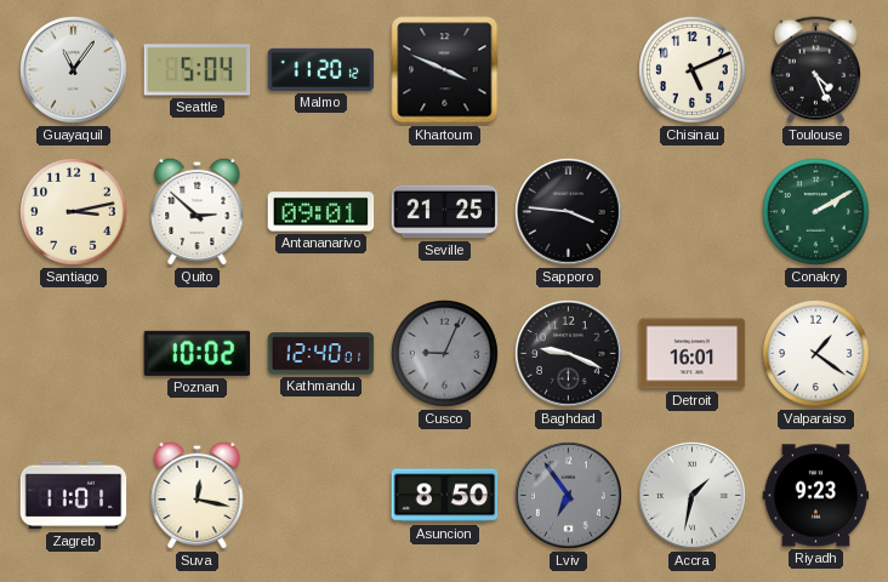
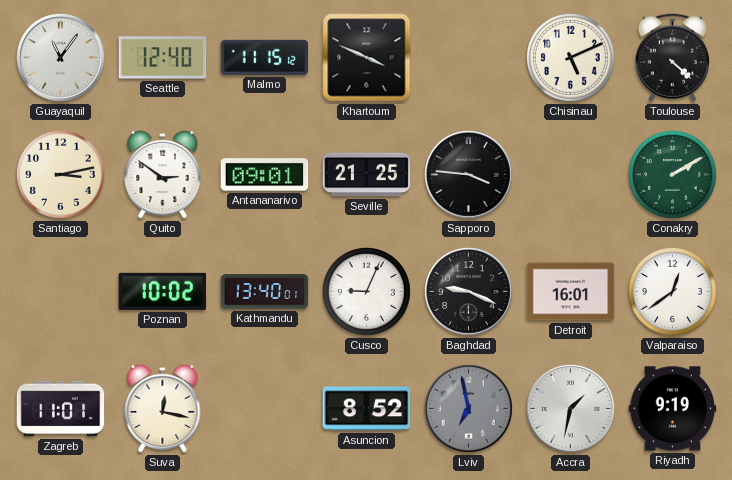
Seattle: 5:04 -> 12:40 (163, 58)
Malmo: 11:20 -> 11:15 (265, 57)
Toulouse: 4:26 -> 4:22 (672, 58)
Quito: 2:52 -> 2:51 (163, 174)
Kathmandu: 12:40 -> 13:40 (265, 292)
Cusco dial: grey -> white (367, 292)
Valparaiso: 1:21 -> 12:39 (673, 292)
Asuncion: 8:50 -> 8:52 (367, 409)
Lviv: 6:54 -> 6:58 (469, 409)
Riyadh: 9:23 -> 9:19 (673, 409)
